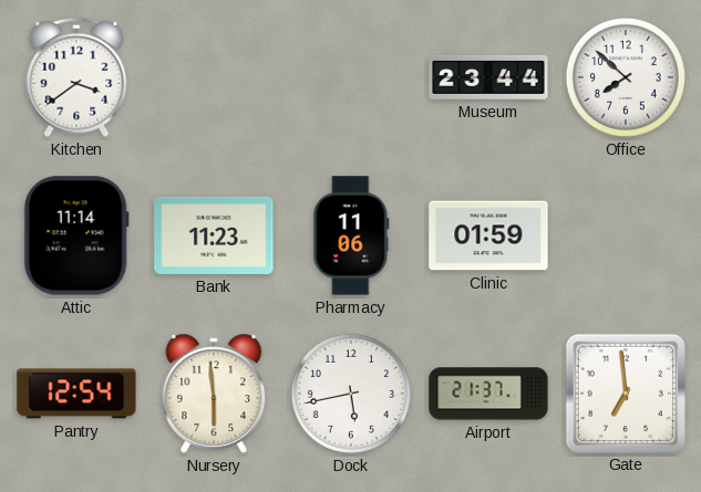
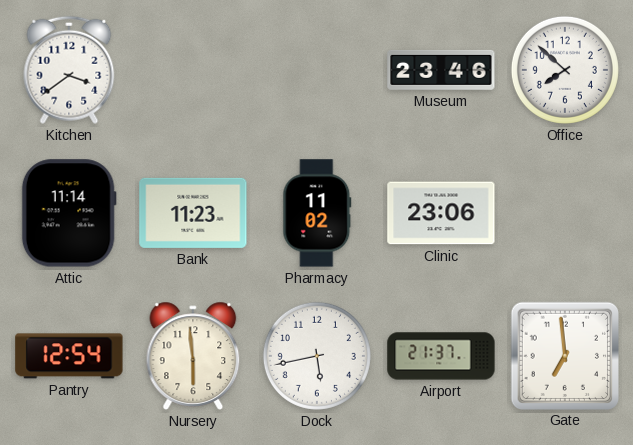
Museum: 23:44 -> 23:46 (441, 70)
Pharmacy: 11:06 -> 11:02 (317, 213)
Clinic: 01:59 -> 23:06 (441, 213)
